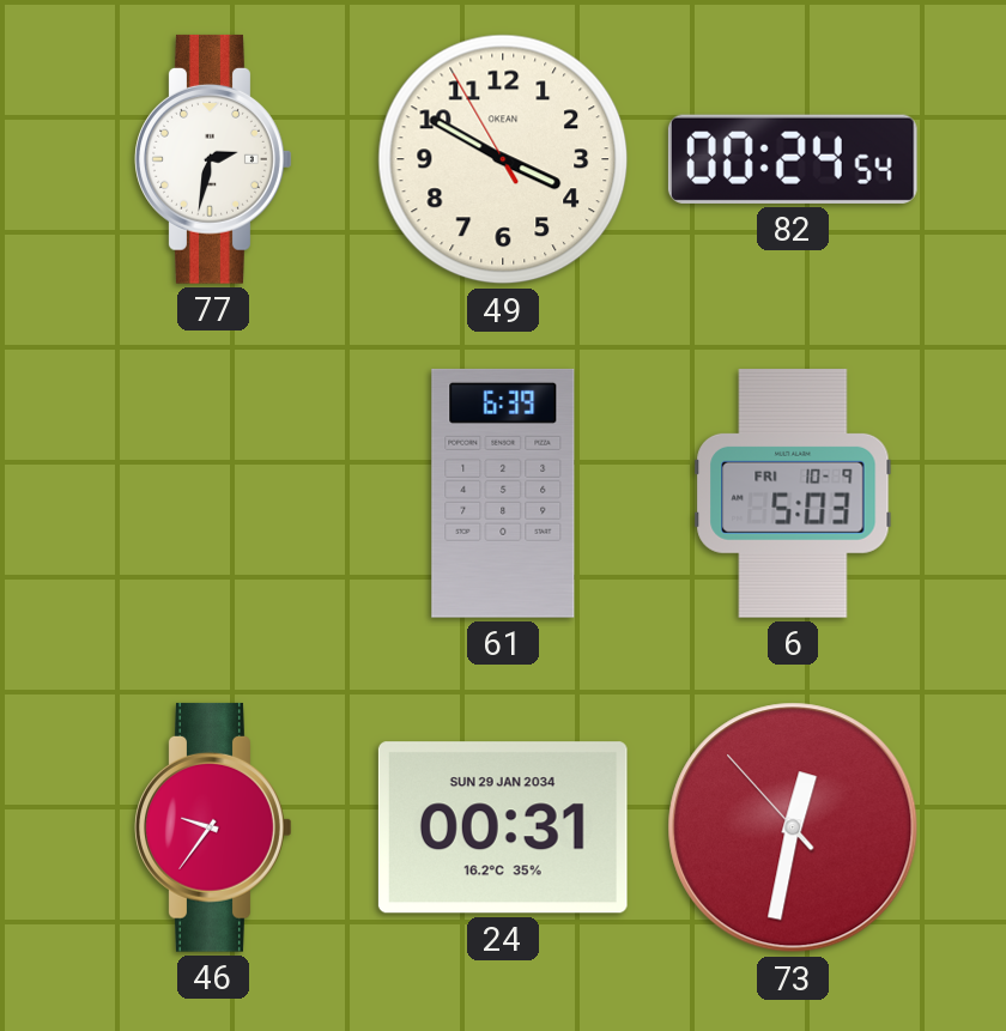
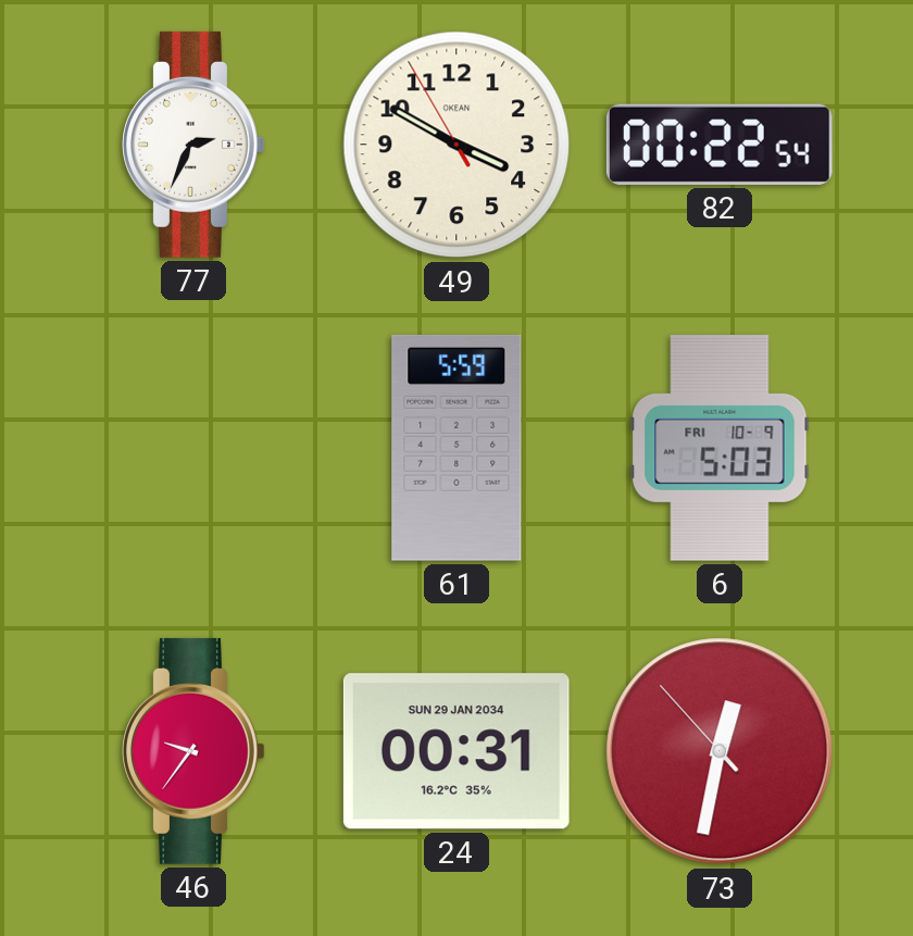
77: 2:32 -> 2:34 (193, 145)
82: 00:24 -> 00:22 (720, 145)
61: 6:39 -> 5:59 (456, 448)
